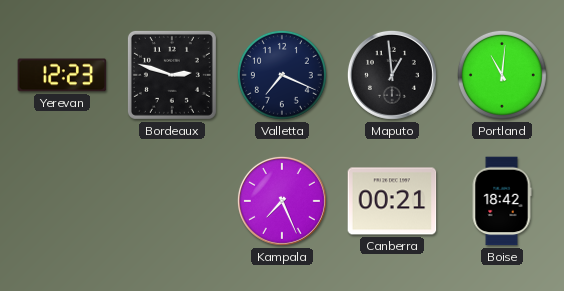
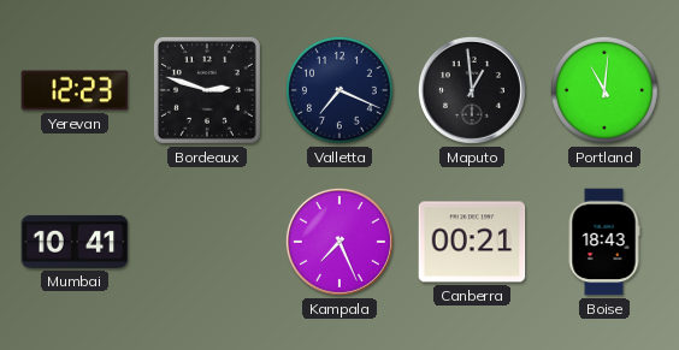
Mumbai: none -> 10:41 (75, 242)
Boise: 18:42 -> 18:43 (604, 242)
